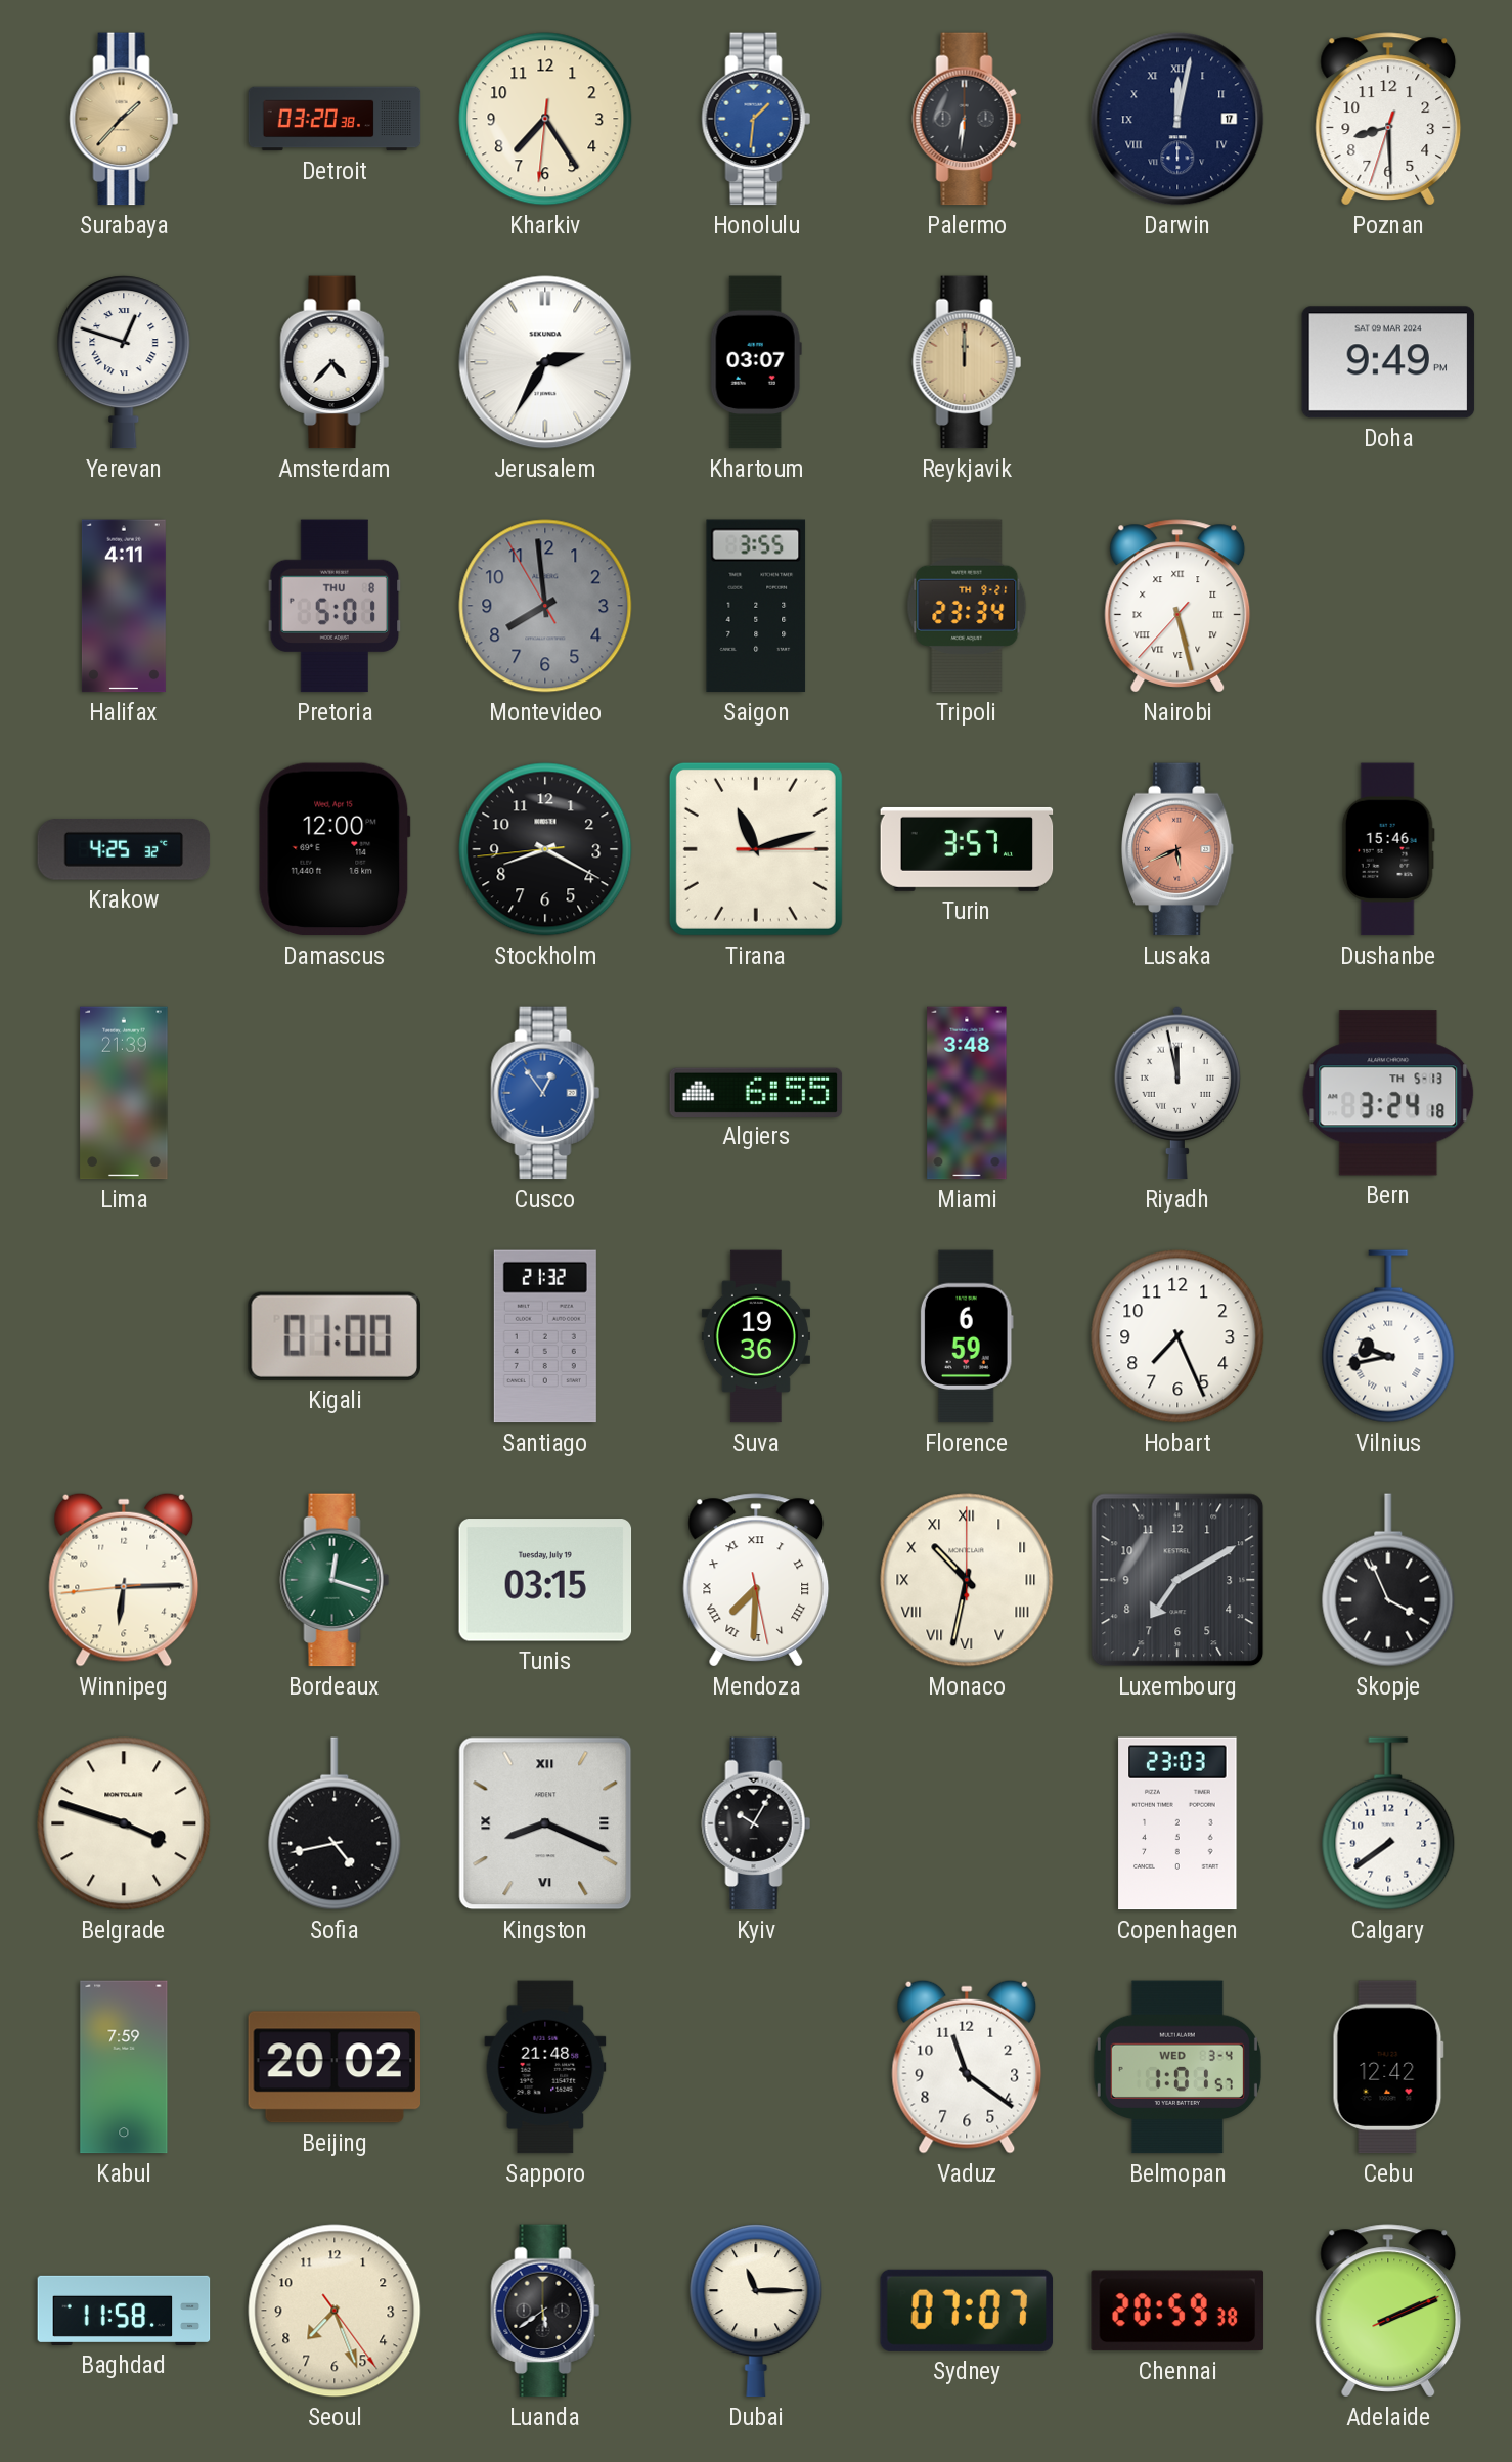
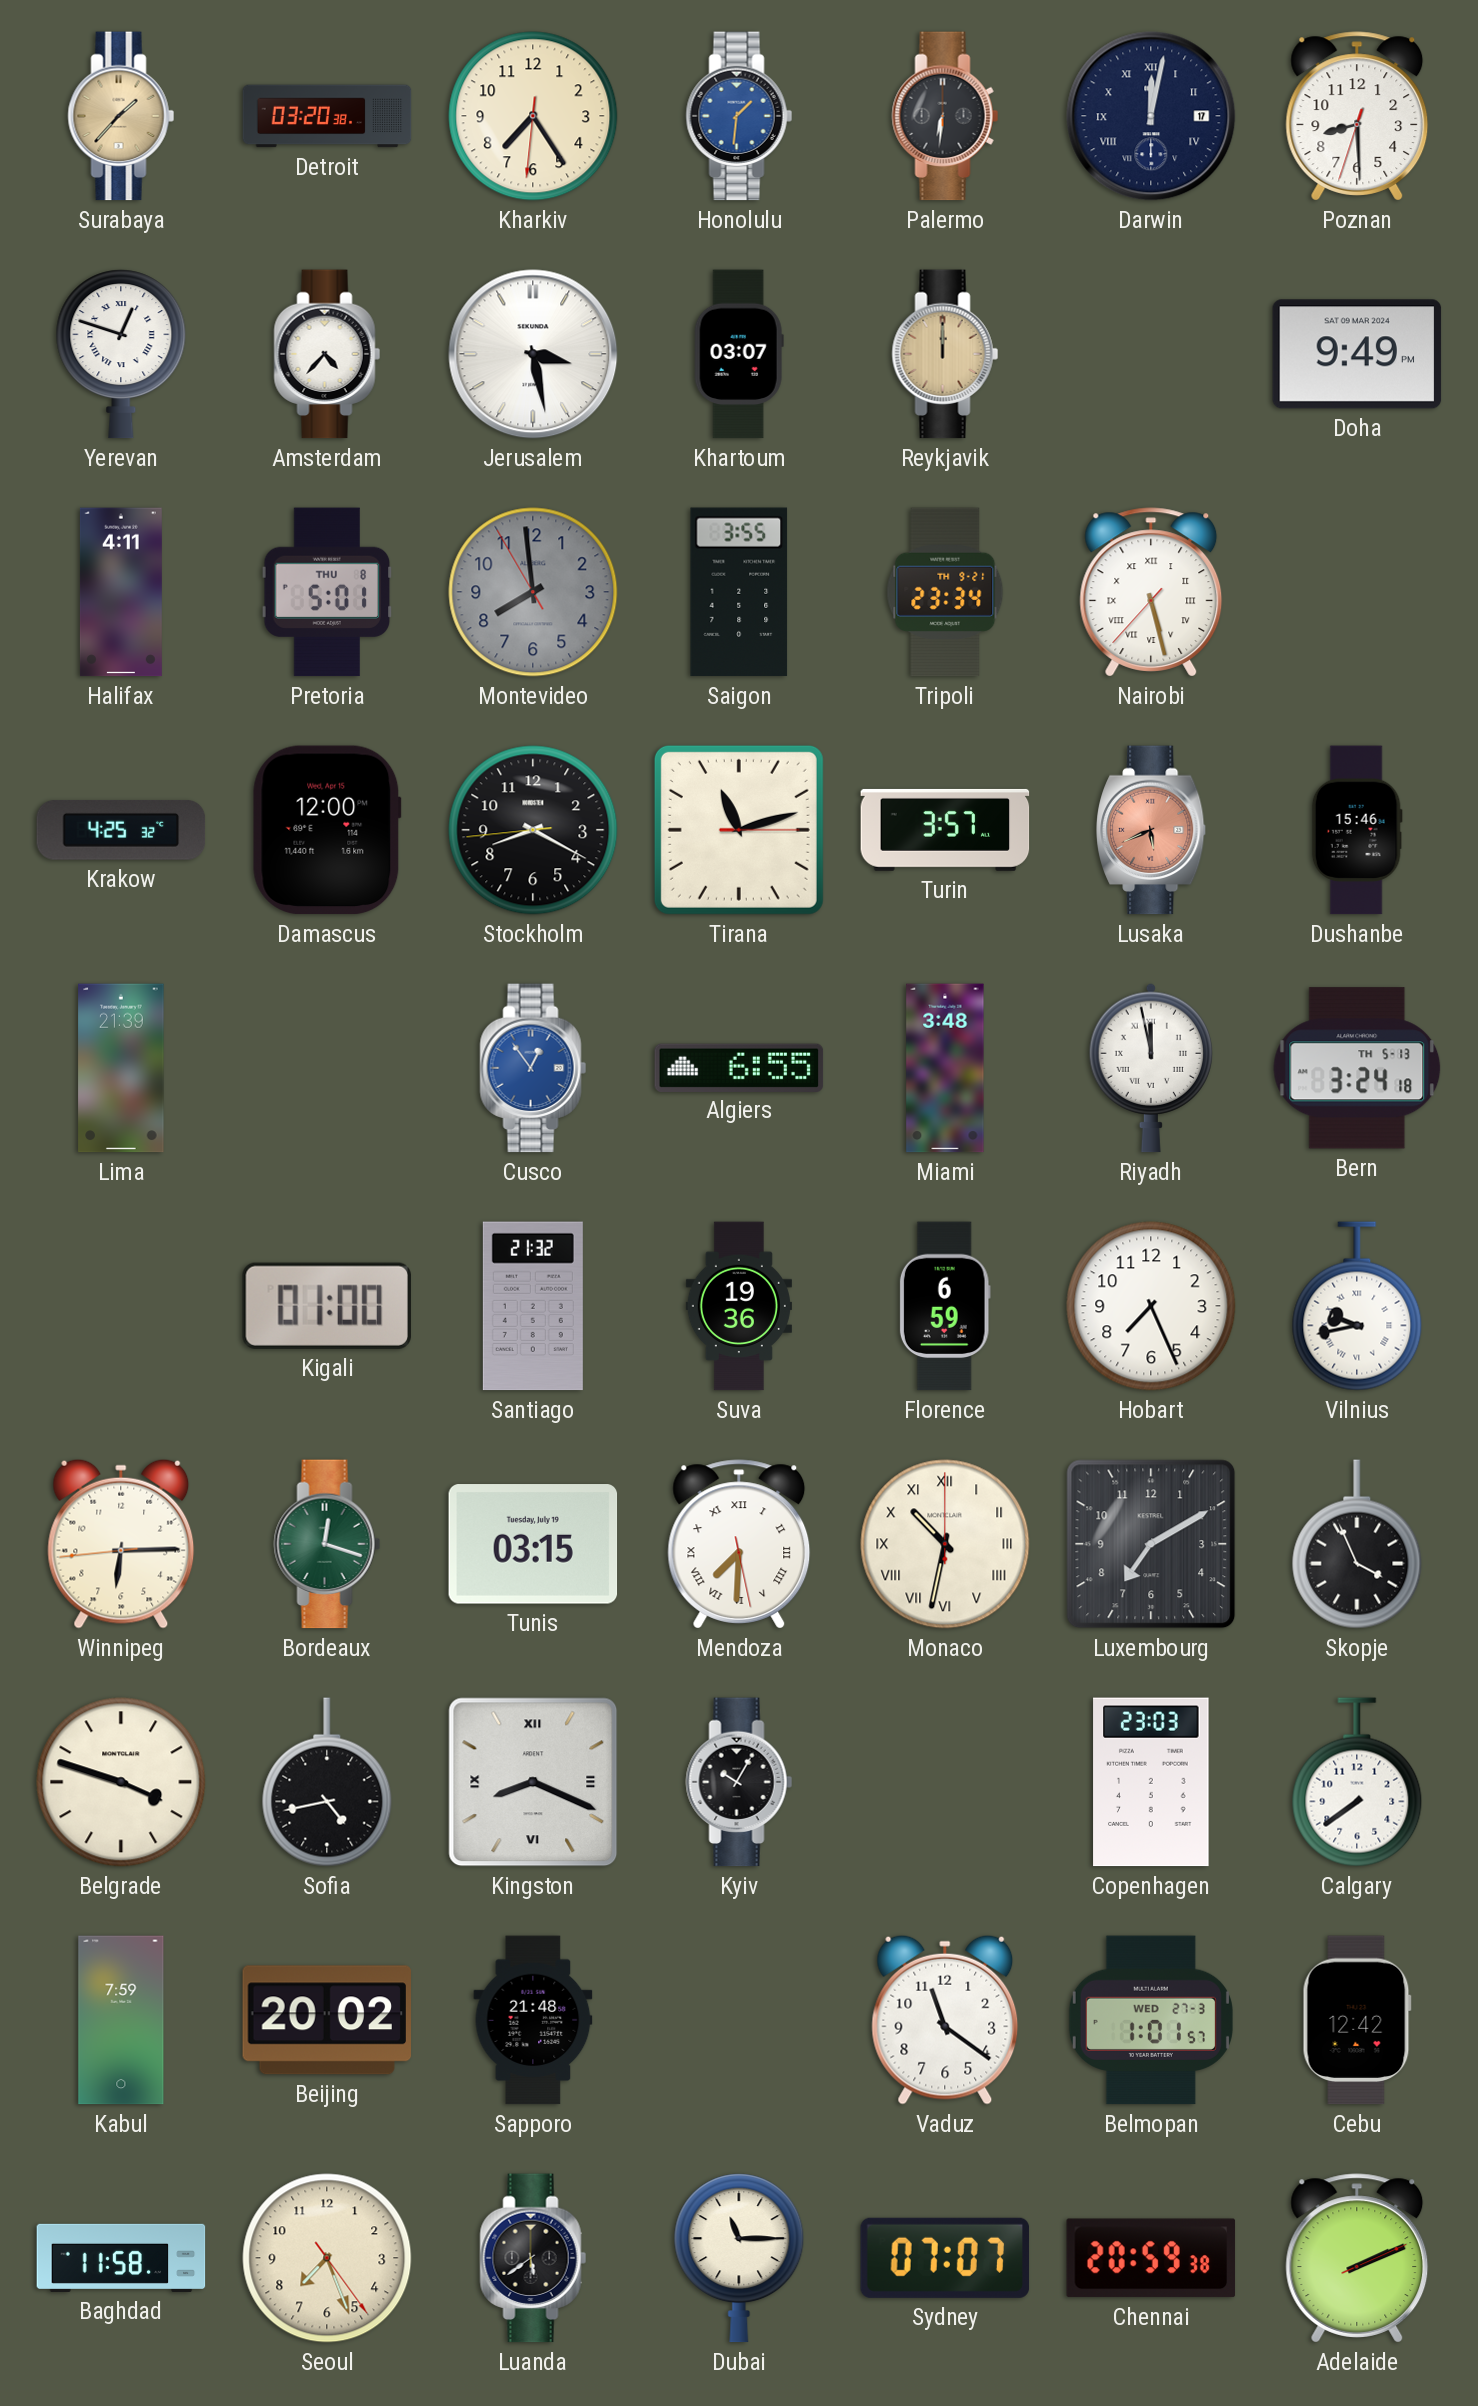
Jerusalem: 2:35 -> 3:28 (533, 354)
Belmopan date: WED 3-4 -> WED 27-3 (1151, 2020)
